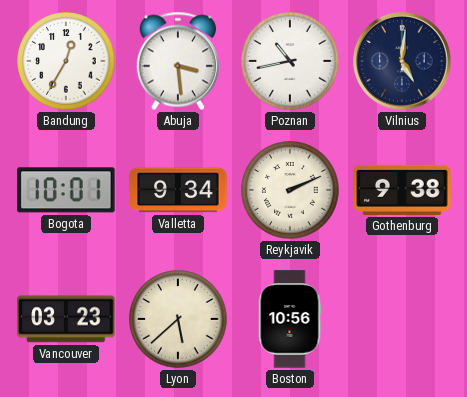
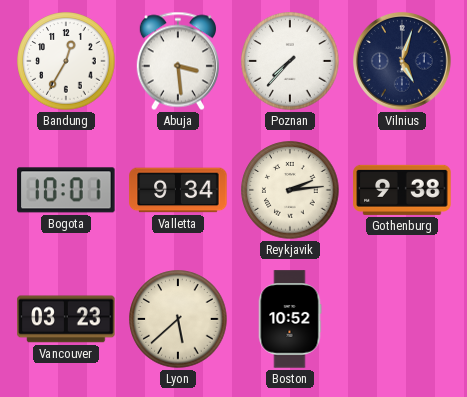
Poznan: 10:43 -> 7:37 (290, 61)
Vilnius: 5:01 -> 5:03 (402, 61)
Reykjavik: 2:11 -> 2:14 (290, 190)
Boston: 10:56 -> 10:52 (290, 319)
